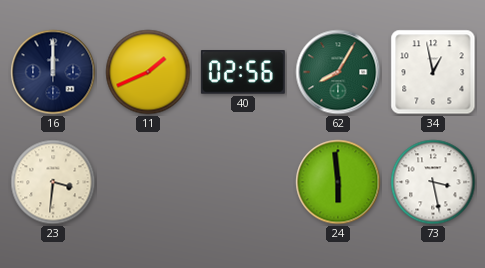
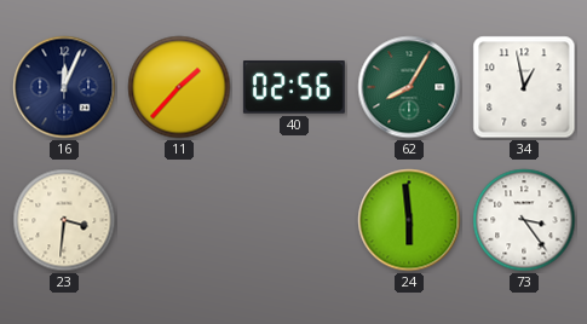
16: 12:00 -> 12:04 (64, 87)
11: 1:41 -> 1:37 (179, 87)
73: 3:28 -> 3:24 (524, 220)
